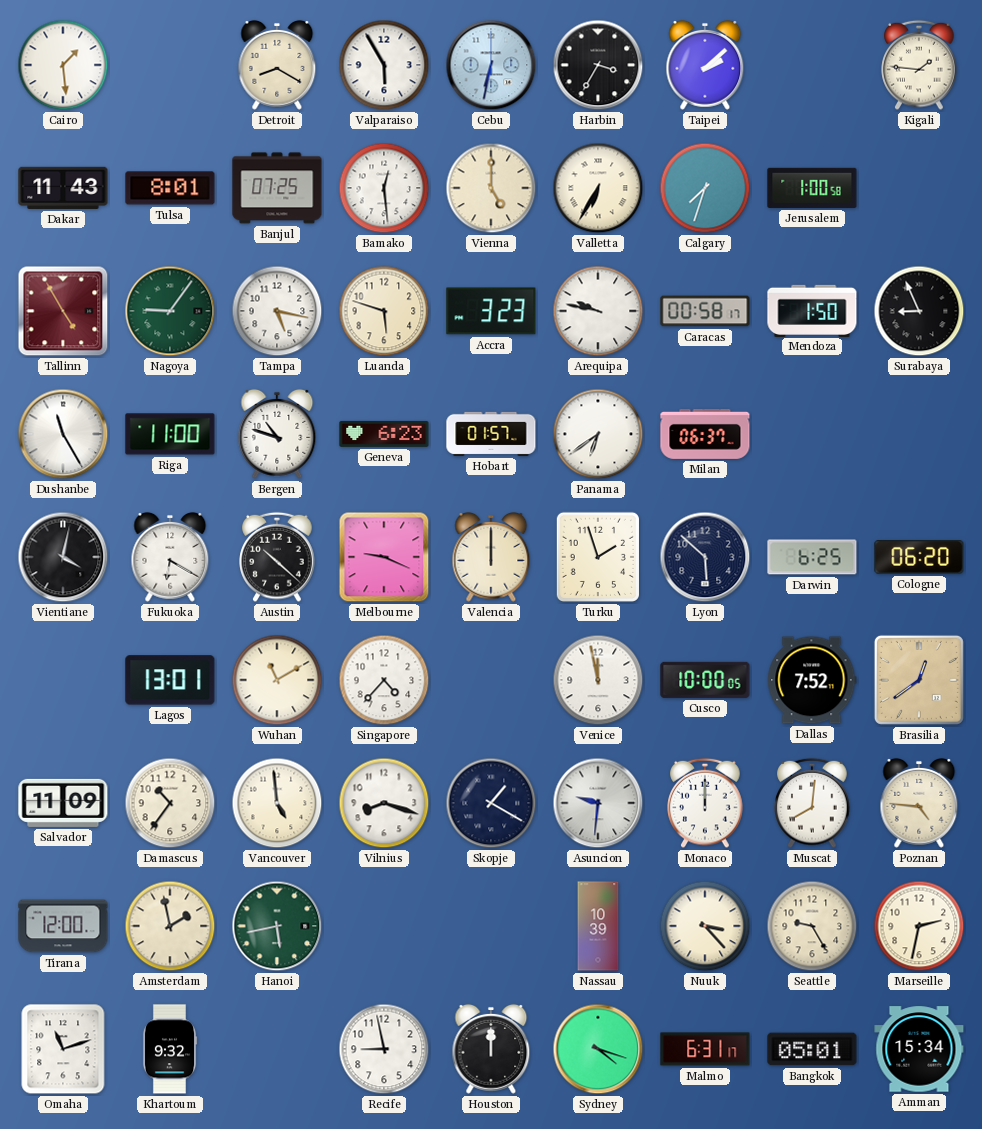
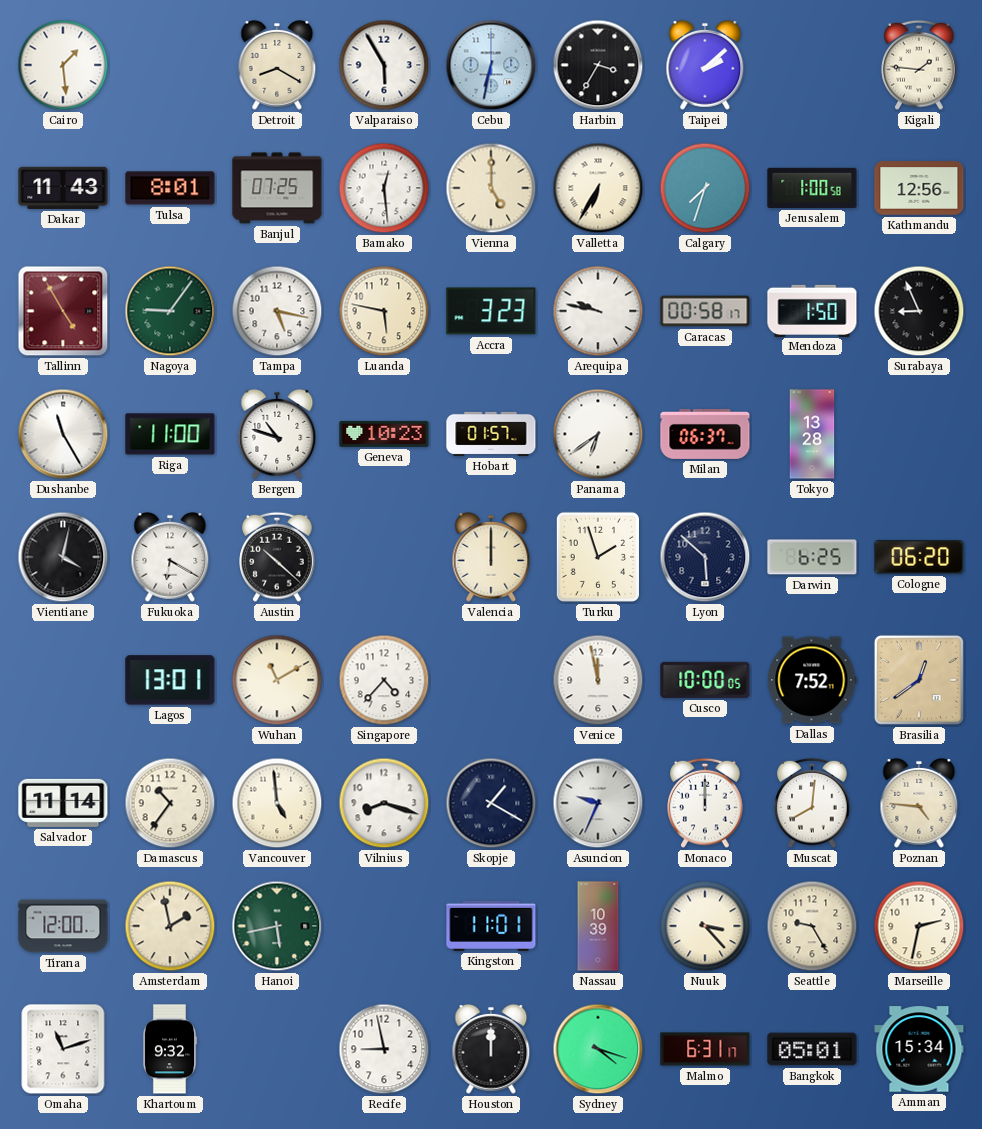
Kathmandu: none -> 12:56 (919, 188)
Luanda: 5:48 -> 5:47 (384, 311)
Geneva: 6:23 -> 10:23 (384, 434)
Tokyo: none -> 13:28 (812, 434)
Melbourne: 9:19 -> none (384, 557)
Salvador: 11:09 -> 11:14 (63, 803)
Asuncion: 9:31 -> 9:34 (598, 803)
Kingston: none -> 11:01 (491, 926)
